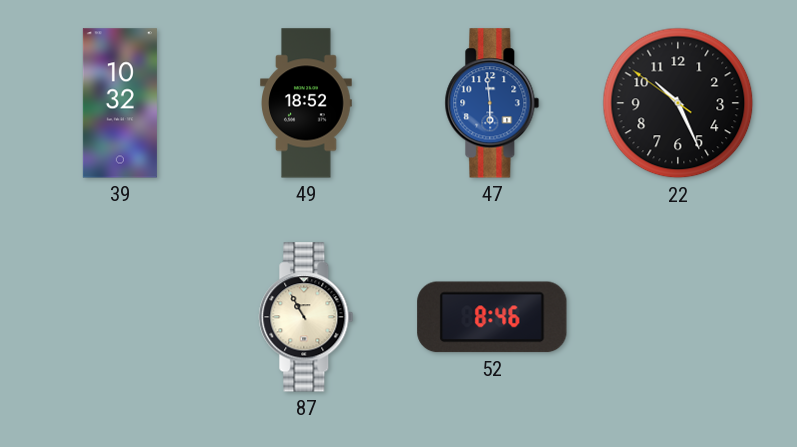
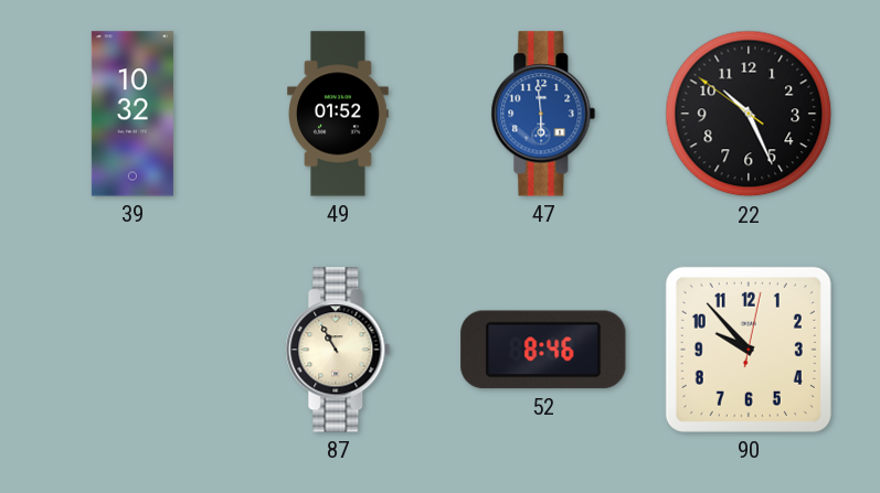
49: 18:52 -> 01:52 (338, 114)
90: none -> 9:53 (749, 350)
